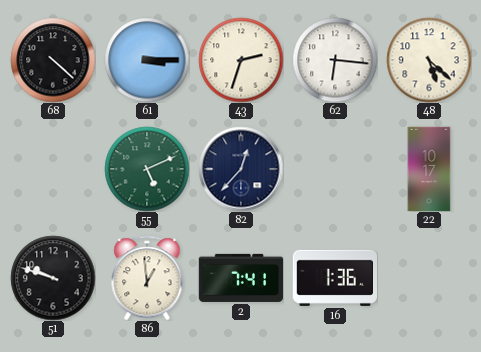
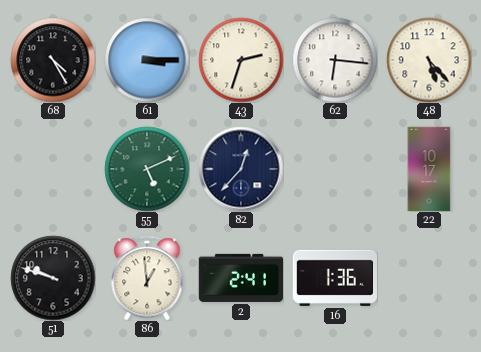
68: 4:22 -> 4:25 (53, 60)
48: 5:22 -> 5:23 (429, 60)
2: 7:41 -> 2:41 (240, 278)
